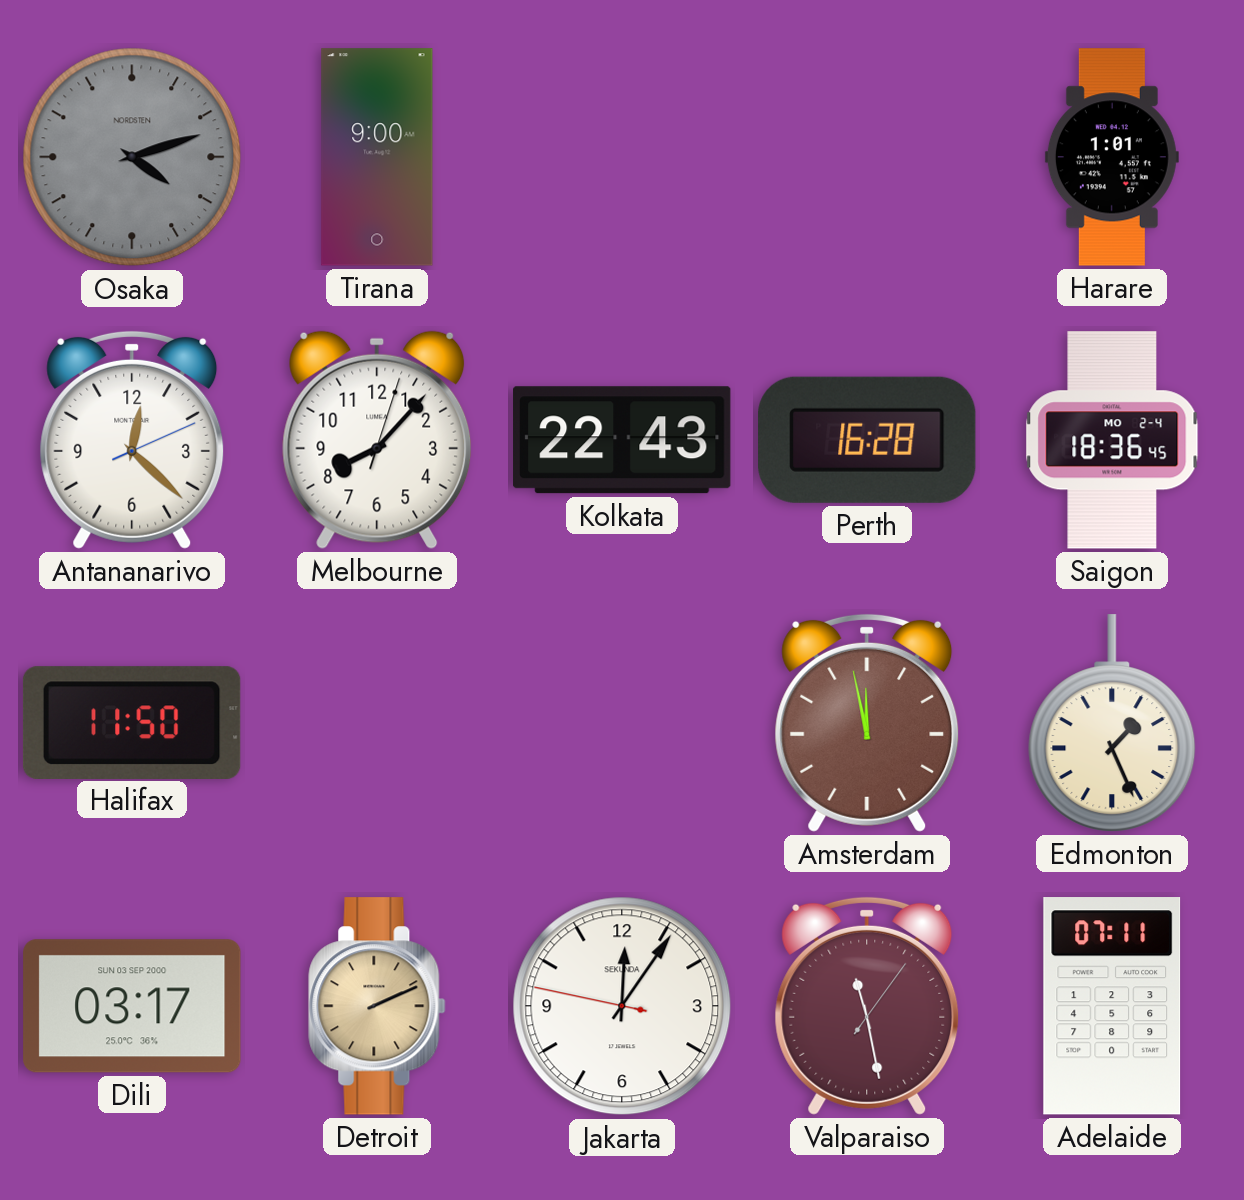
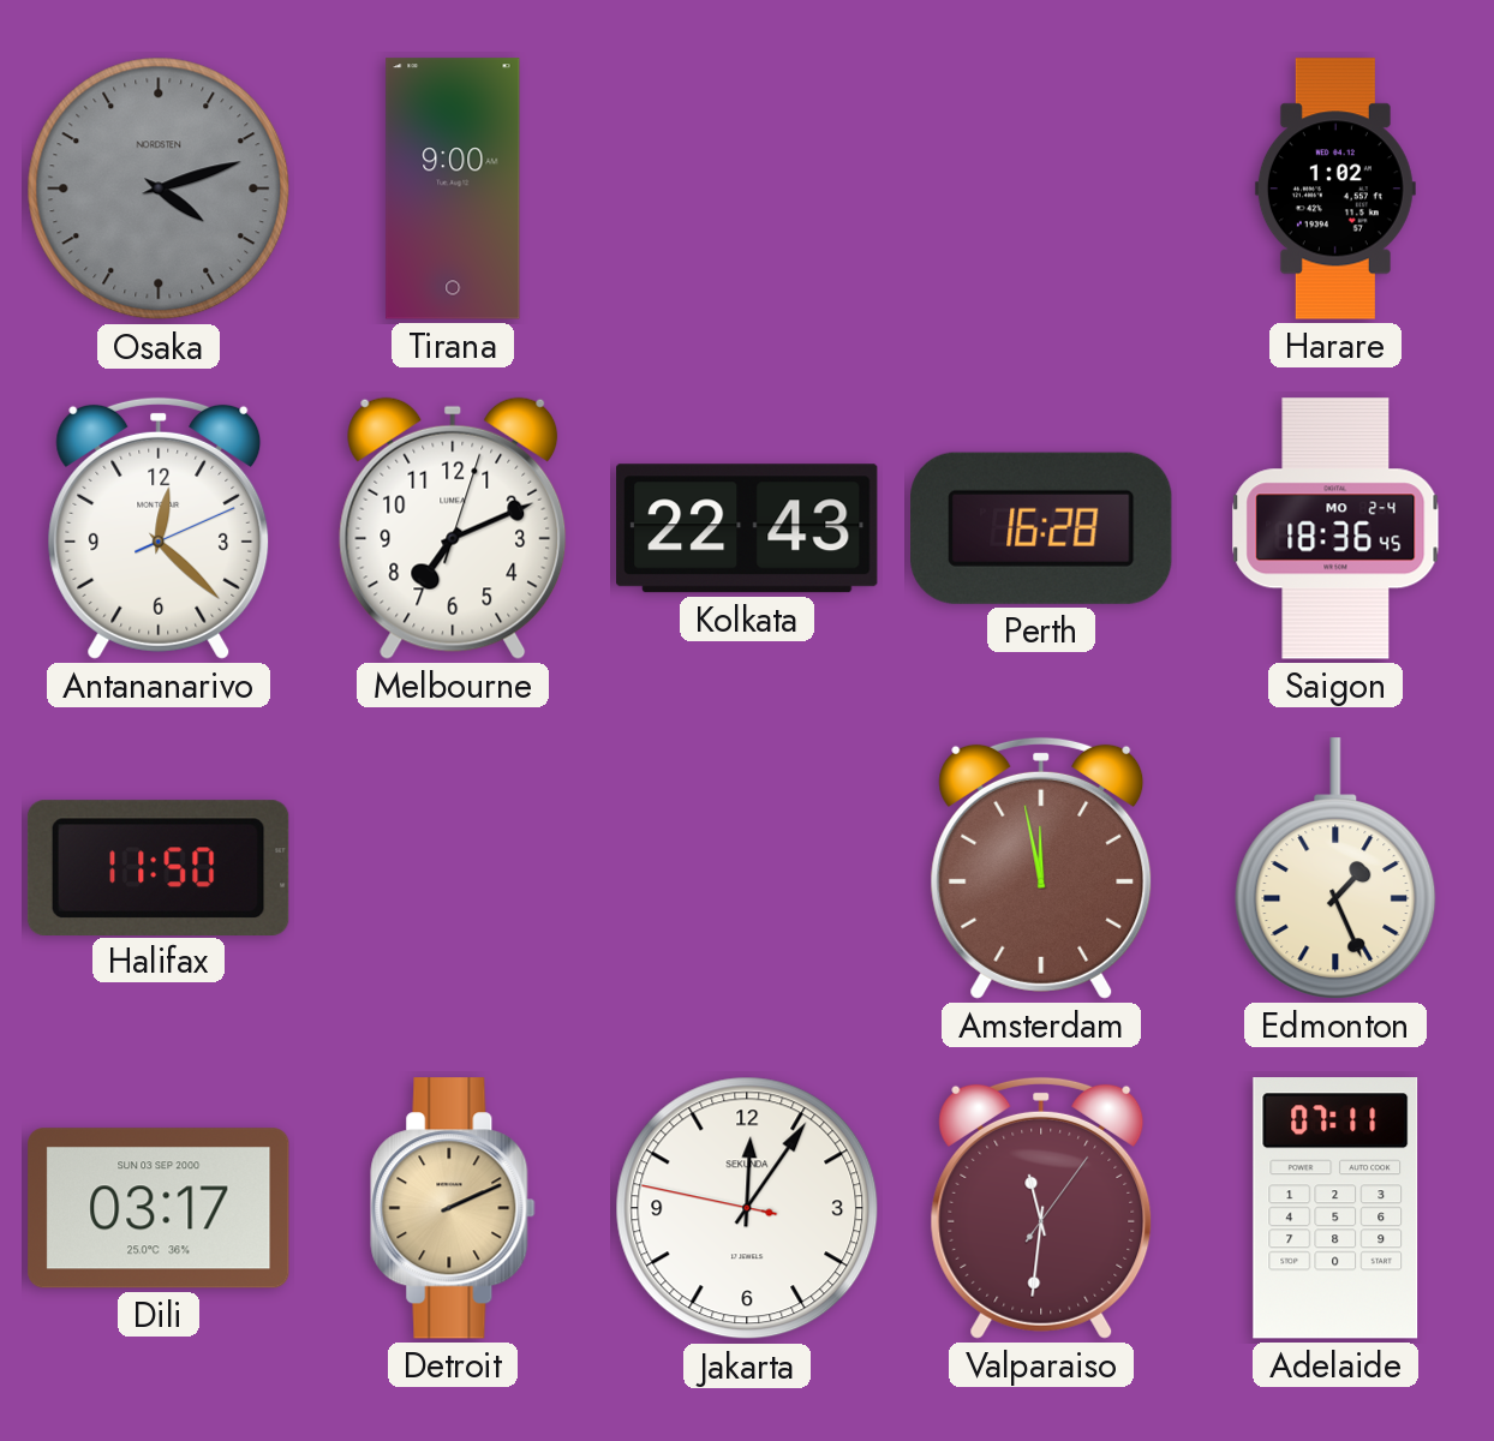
Harare: 1:01 -> 1:02 (1335, 189)
Melbourne: 8:07 -> 7:11 (453, 528)
Valparaiso: 11:28 -> 11:31 (1041, 1208)
